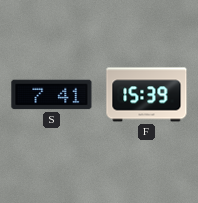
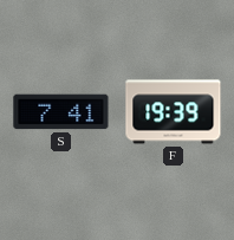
F: 15:39 -> 19:39 (174, 112)
